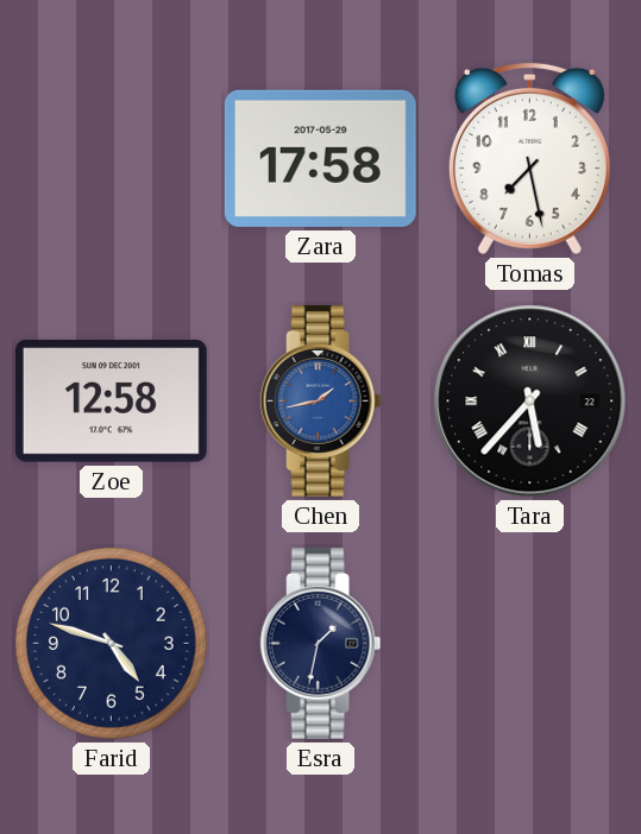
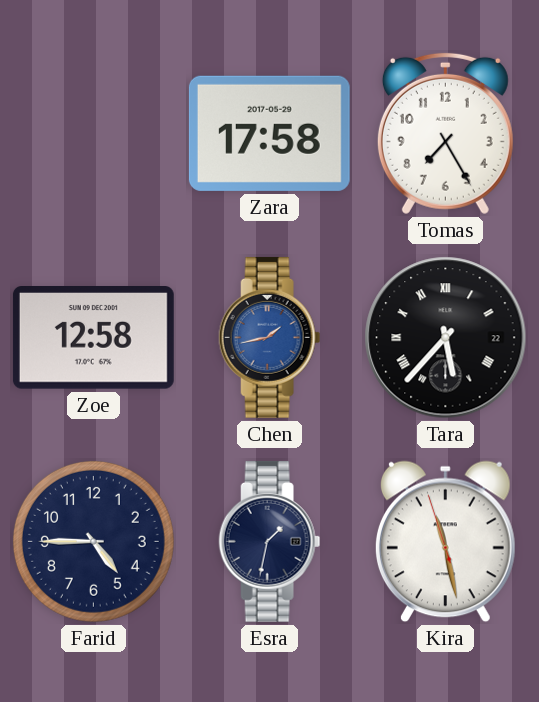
Tomas: 7:28 -> 7:25 (445, 133)
Farid: 4:48 -> 4:45 (93, 541)
Kira: none -> 11:27 (445, 542)
